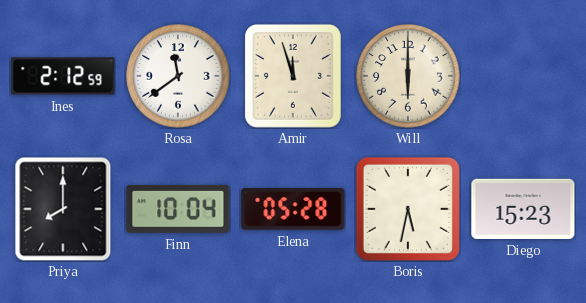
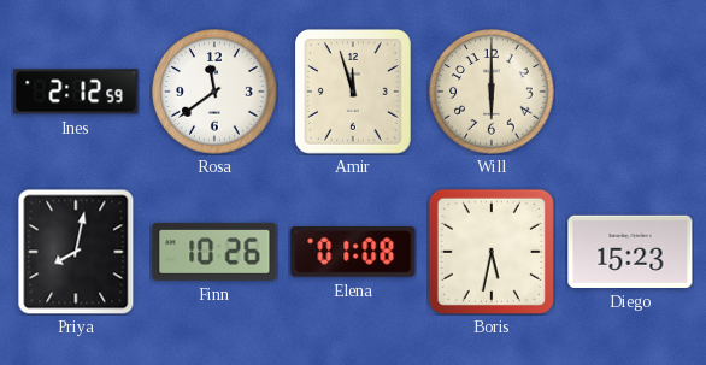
Priya: 8:00 -> 8:02 (76, 252)
Finn: 10:04 -> 10:26 (214, 252)
Elena: 05:28 -> 01:08 (353, 253)
